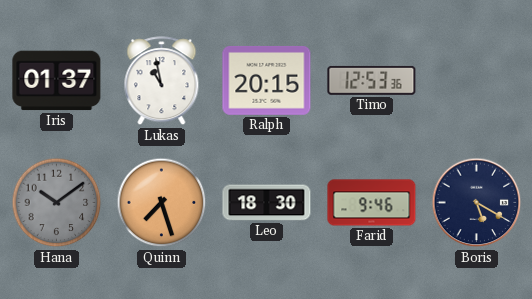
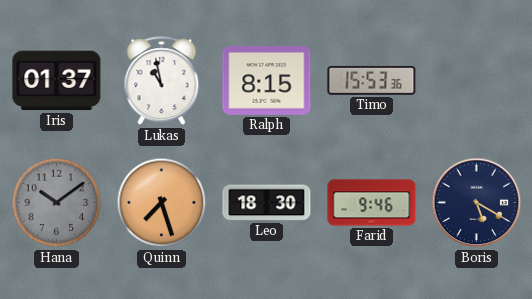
Ralph: 20:15 -> 8:15 (267, 80)
Timo: 12:53 -> 15:53 (372, 80)
